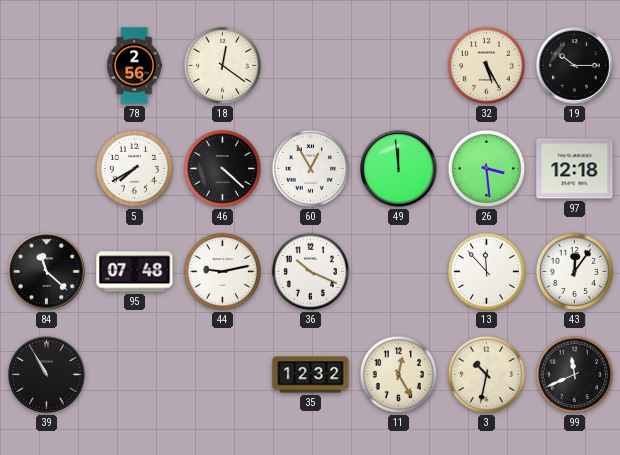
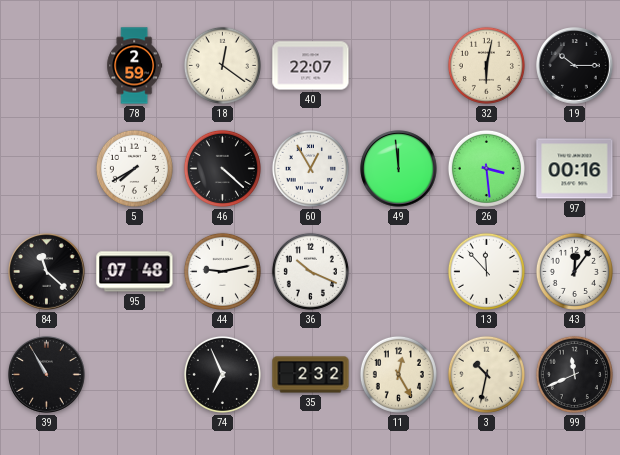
78: 2:56 -> 2:59 (135, 66)
40: none -> 22:07 (311, 66)
32: 5:25 -> 6:02 (486, 65)
97: 12:18 -> 00:16 (575, 169)
74: none -> 6:56 (222, 374)
35: 12:32 -> 2:32 (311, 375)
